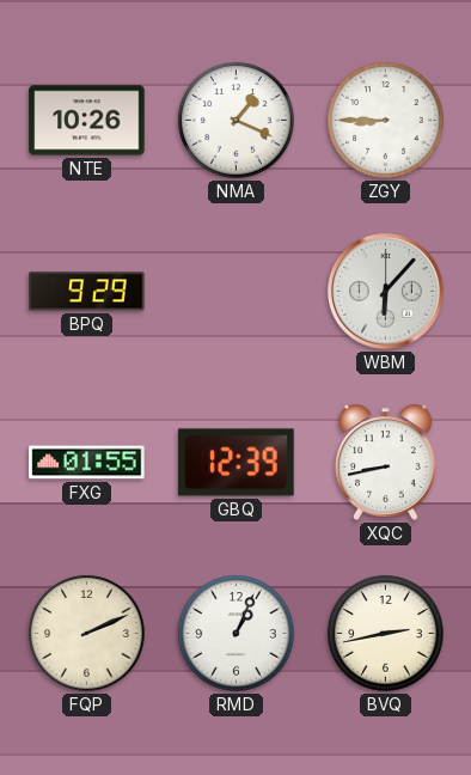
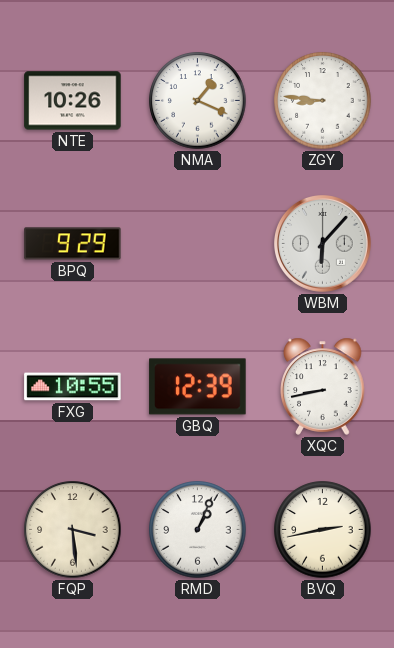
ZGY: 8:45 -> 8:46 (323, 101)
FXG: 01:55 -> 10:55 (73, 387)
FQP: 2:11 -> 3:29 (73, 530)
